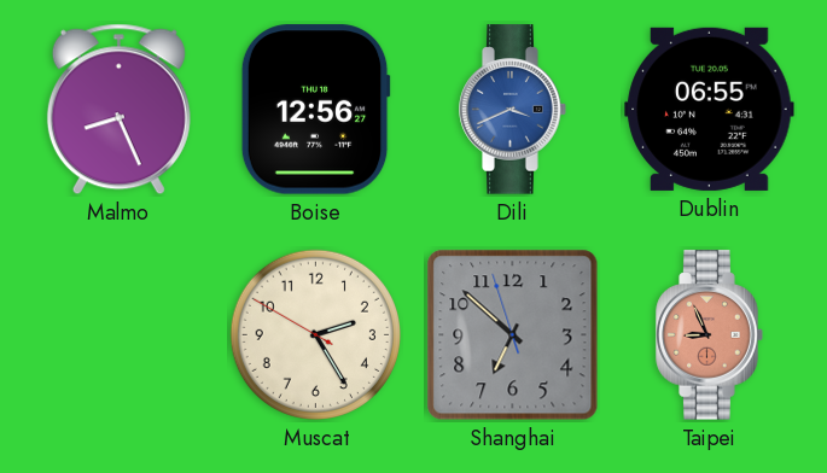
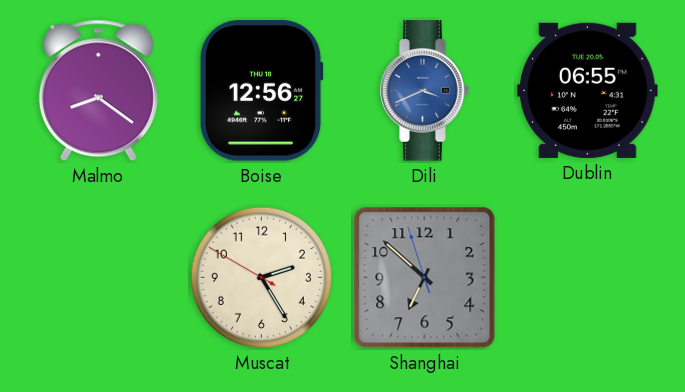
Malmo: 8:26 -> 8:21 (98, 91)
Taipei: 8:56 -> none (710, 335)
